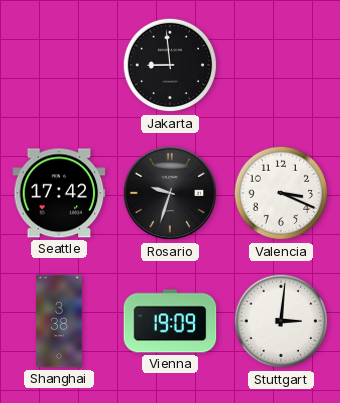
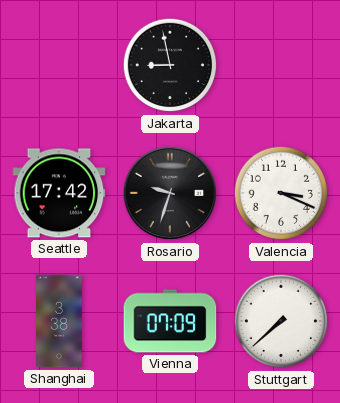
Jakarta: 8:59 -> 8:58 (170, 65)
Vienna: 19:09 -> 07:09 (170, 321)
Stuttgart: 3:01 -> 7:38 (281, 321)
